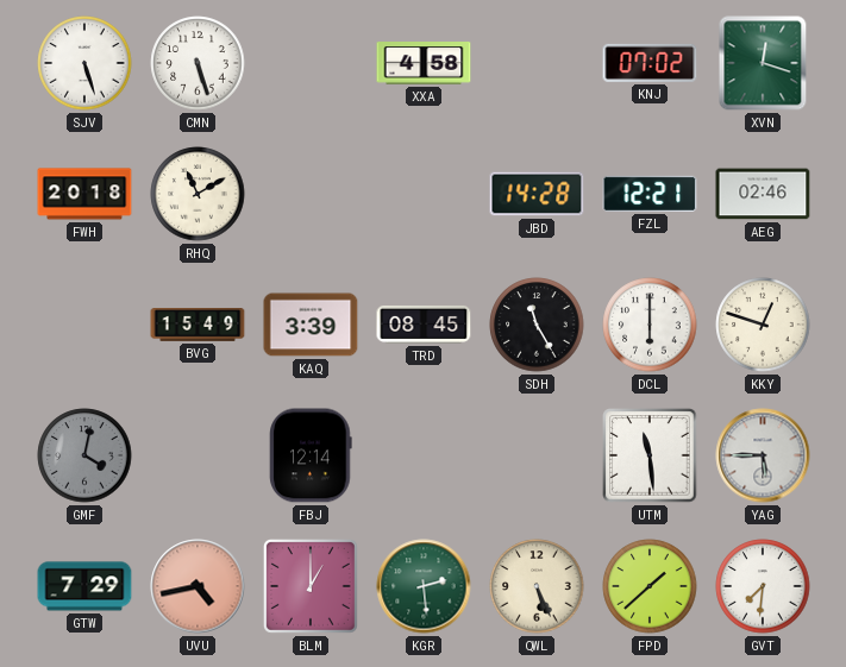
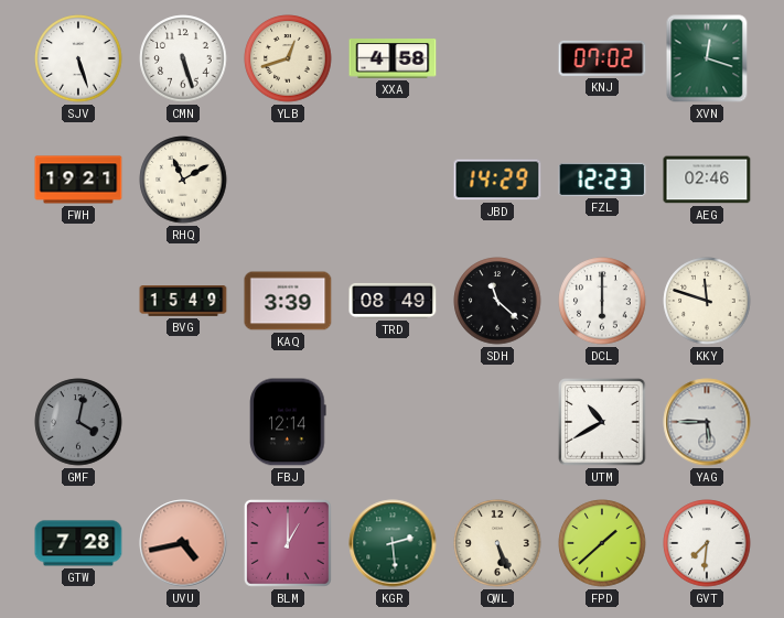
YLB: none -> 12:42 (288, 58)
FWH: 20:18 -> 19:21 (78, 180)
JBD: 14:28 -> 14:29 (497, 180)
FZL: 12:21 -> 12:23 (602, 180)
TRD: 08:45 -> 08:49 (393, 301)
SDH: 11:25 -> 11:22 (497, 301)
KKY: 12:48 -> 11:48 (707, 301)
UTM: 11:29 -> 10:40 (602, 422)
GTW: 7:29 -> 7:28 (78, 543)
